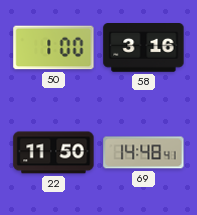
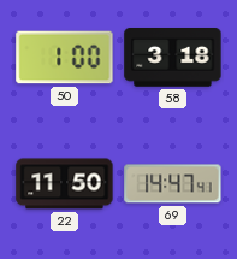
58: 3:16 -> 3:18 (173, 58)
69: 14:48 -> 14:47 (173, 184)
